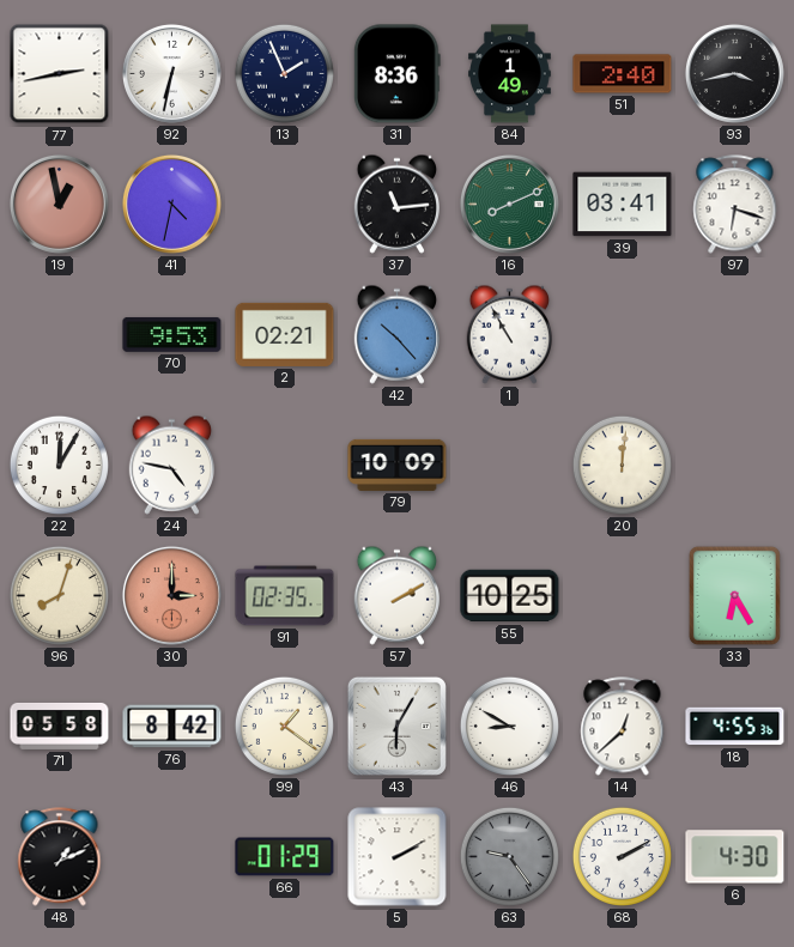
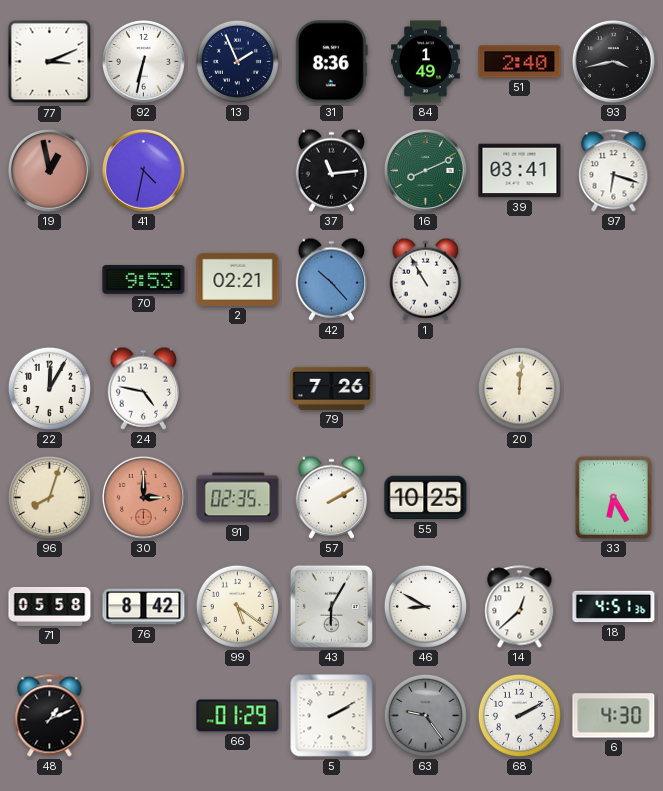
77: 2:43 -> 3:11 (50, 62)
79: 10:09 -> 7:26 (332, 388)
99: 1:21 -> 5:21 (237, 606)
18: 4:55 -> 4:51 (614, 607)
